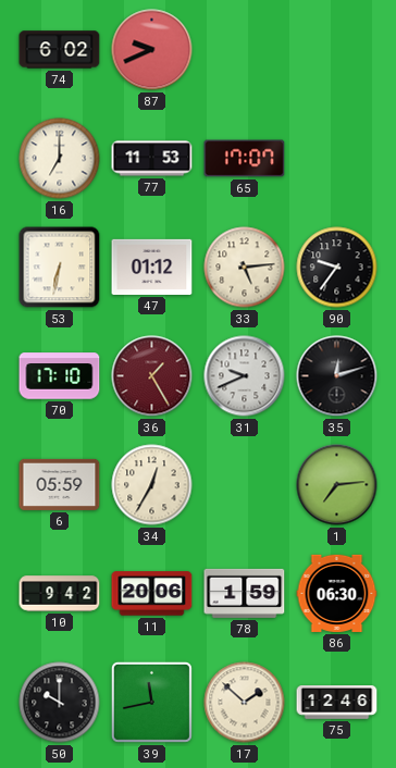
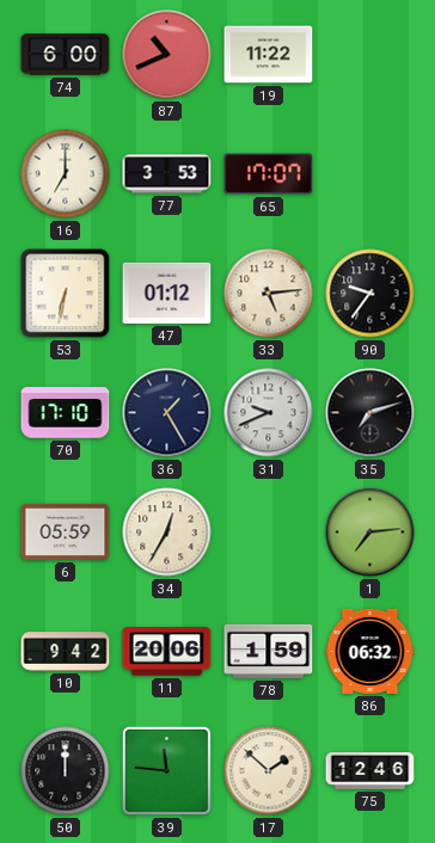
74: 6:02 -> 6:00 (66, 55)
87: 9:41 -> 10:41 (167, 55)
19: none -> 11:22 (269, 55)
77: 11:53 -> 3:53 (167, 174)
36 dial: burgundy -> navy (167, 413)
35: 12:12 -> 7:12 (370, 413)
86: 06:30 -> 06:32 (370, 651)
50: 10:00 -> 12:00 (66, 771)
39: 11:43 -> 11:46 (166, 770)
